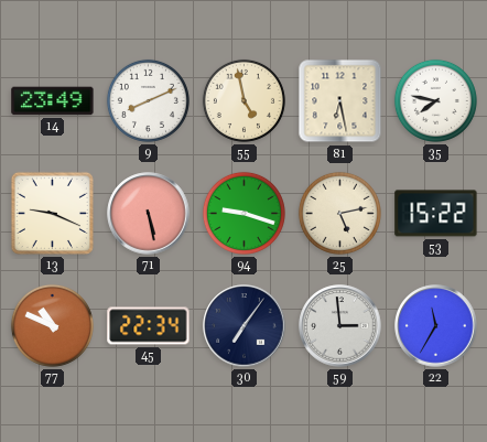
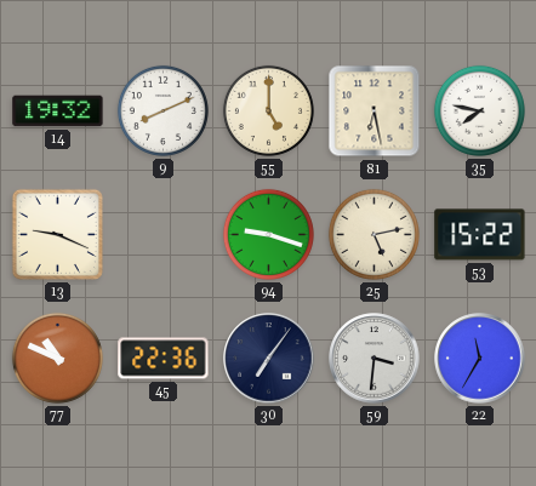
14: 23:49 -> 19:32 (58, 112)
55: 4:58 -> 5:00 (268, 110)
71: 5:28 -> none (149, 214)
45: 22:34 -> 22:36 (164, 359)
59: 2:59 -> 3:31 (375, 359)
